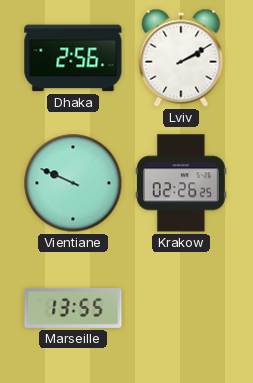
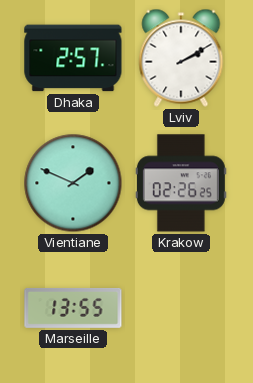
Dhaka: 2:56 -> 2:57 (73, 58)
Vientiane: 9:49 -> 1:49 (73, 183)
